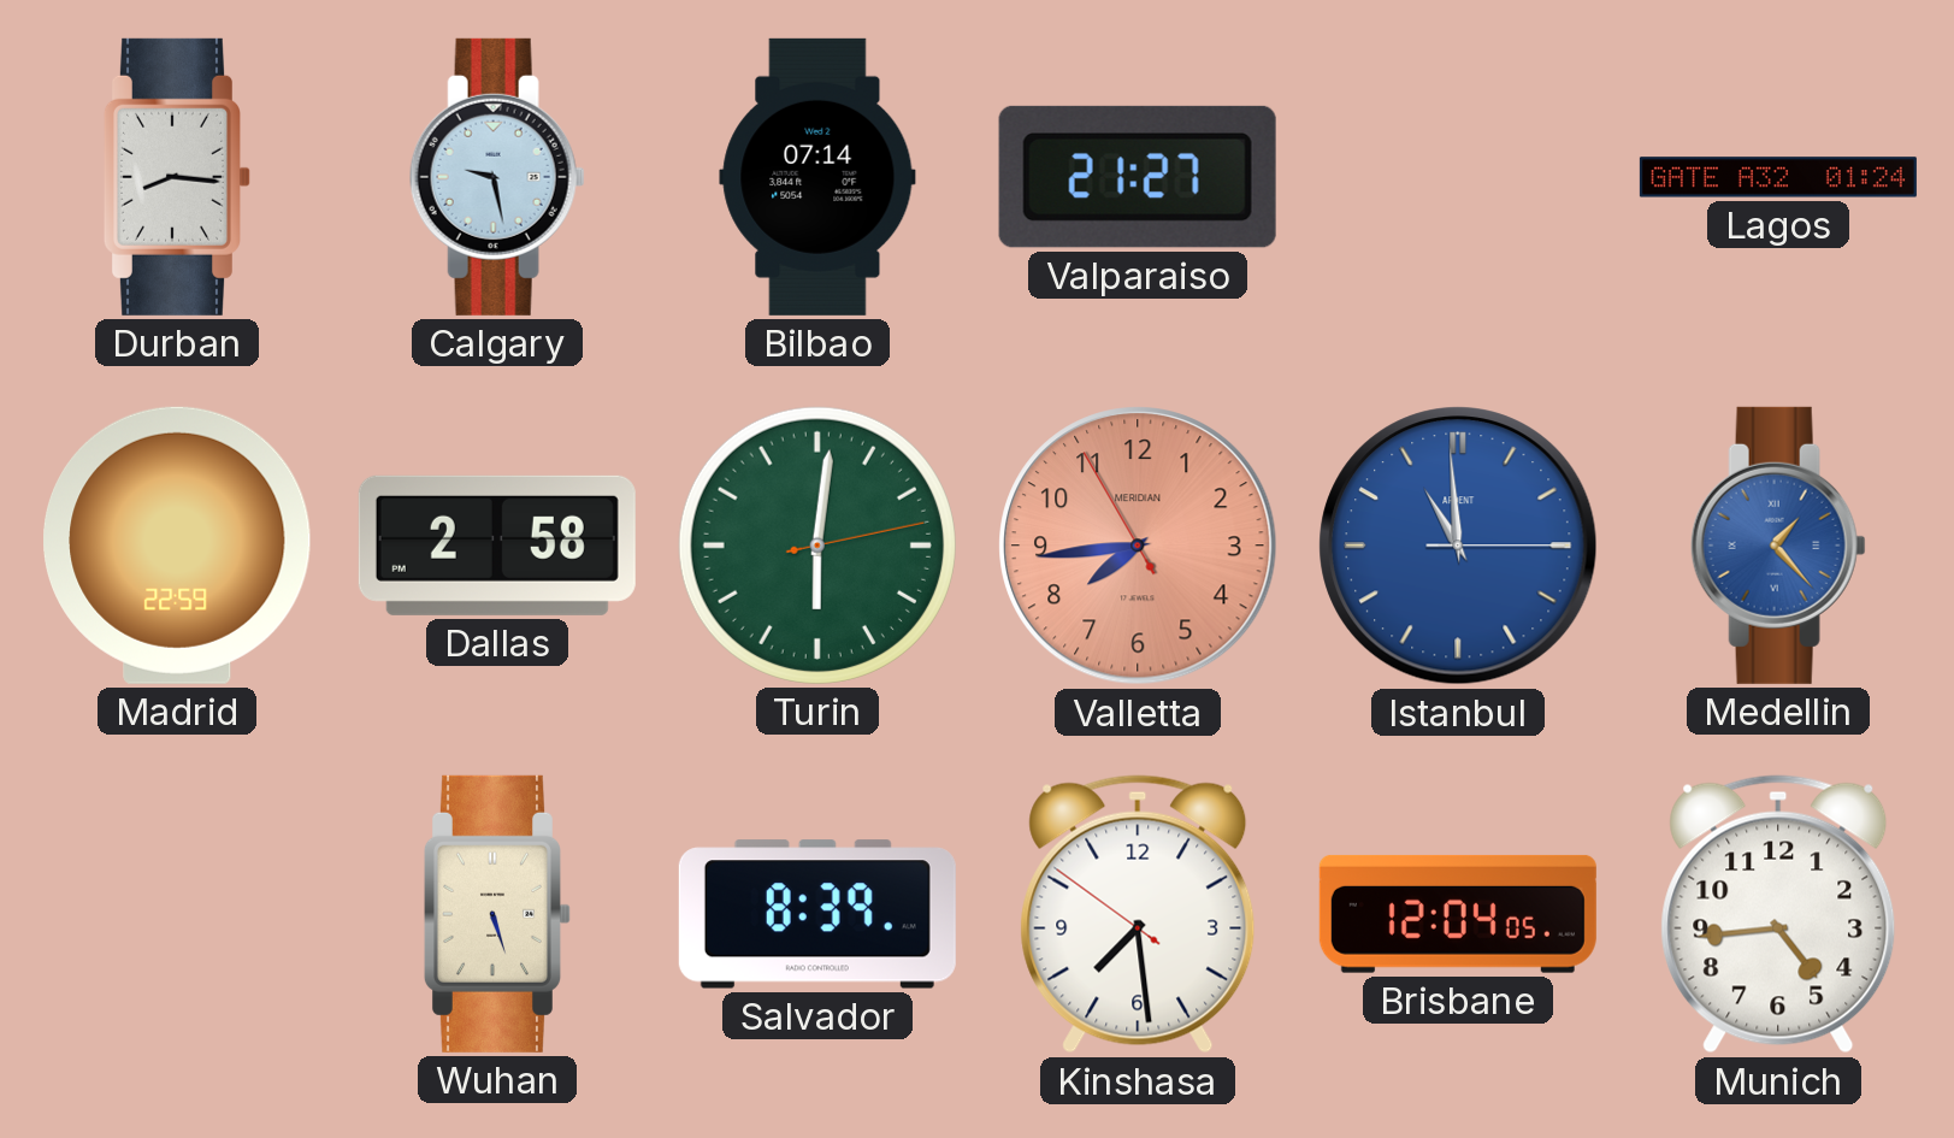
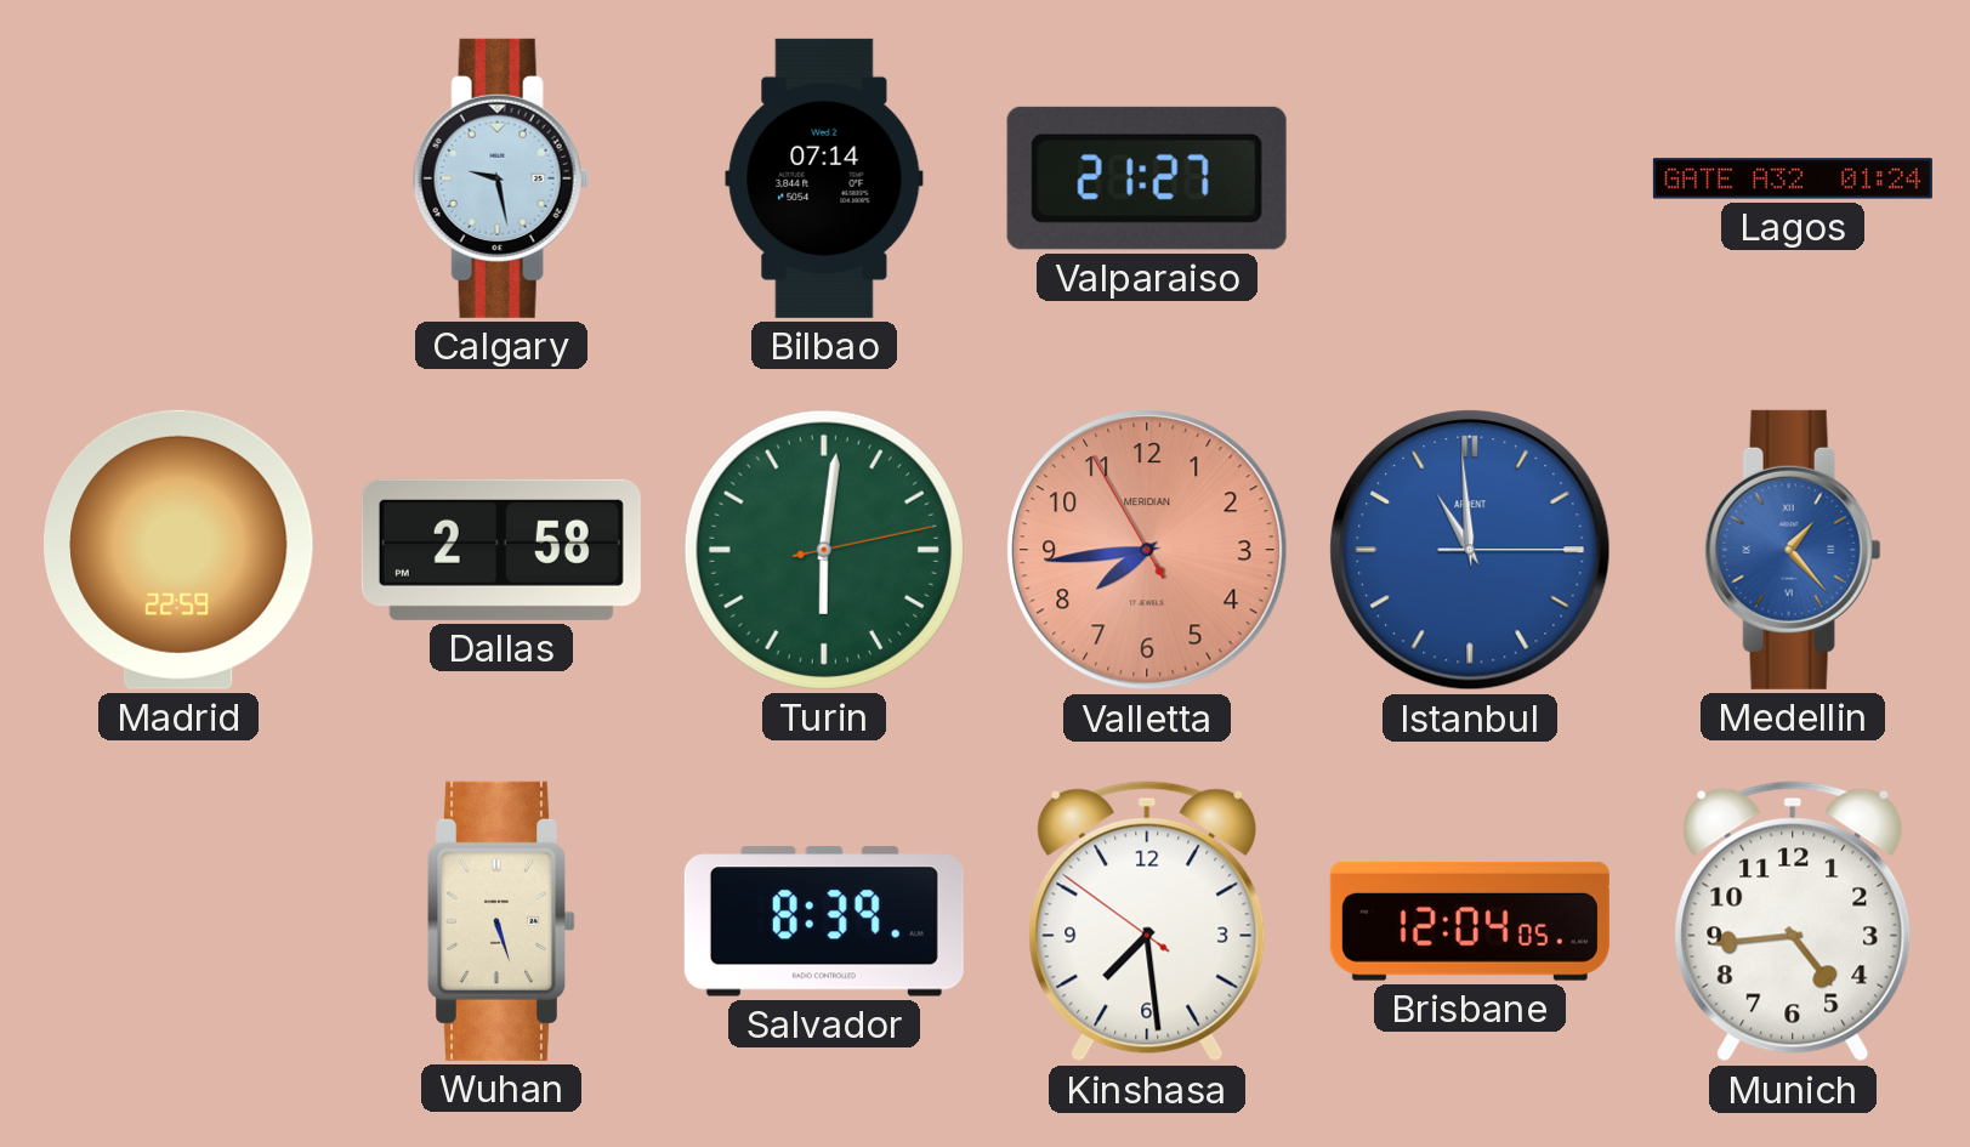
Durban: 8:16 -> none (177, 177)
